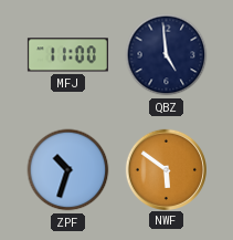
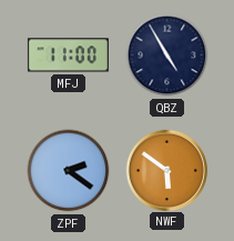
QBZ: 4:59 -> 4:55 (167, 56)
ZPF: 10:33 -> 2:21 (69, 171)
